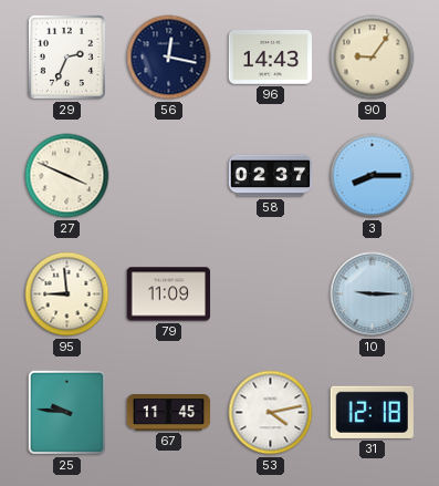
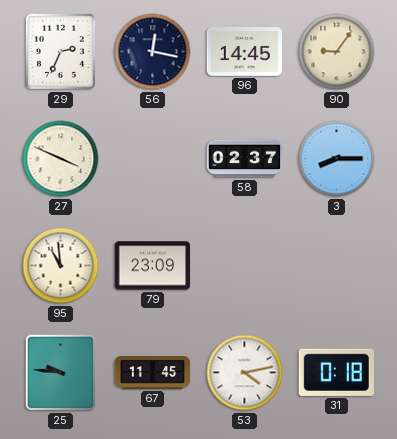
96: 14:43 -> 14:45 (244, 52)
95: 8:59 -> 10:59 (61, 266)
79: 11:09 -> 23:09 (153, 266)
10: 9:15 -> none (373, 294)
31: 12:18 -> 0:18 (336, 372)
